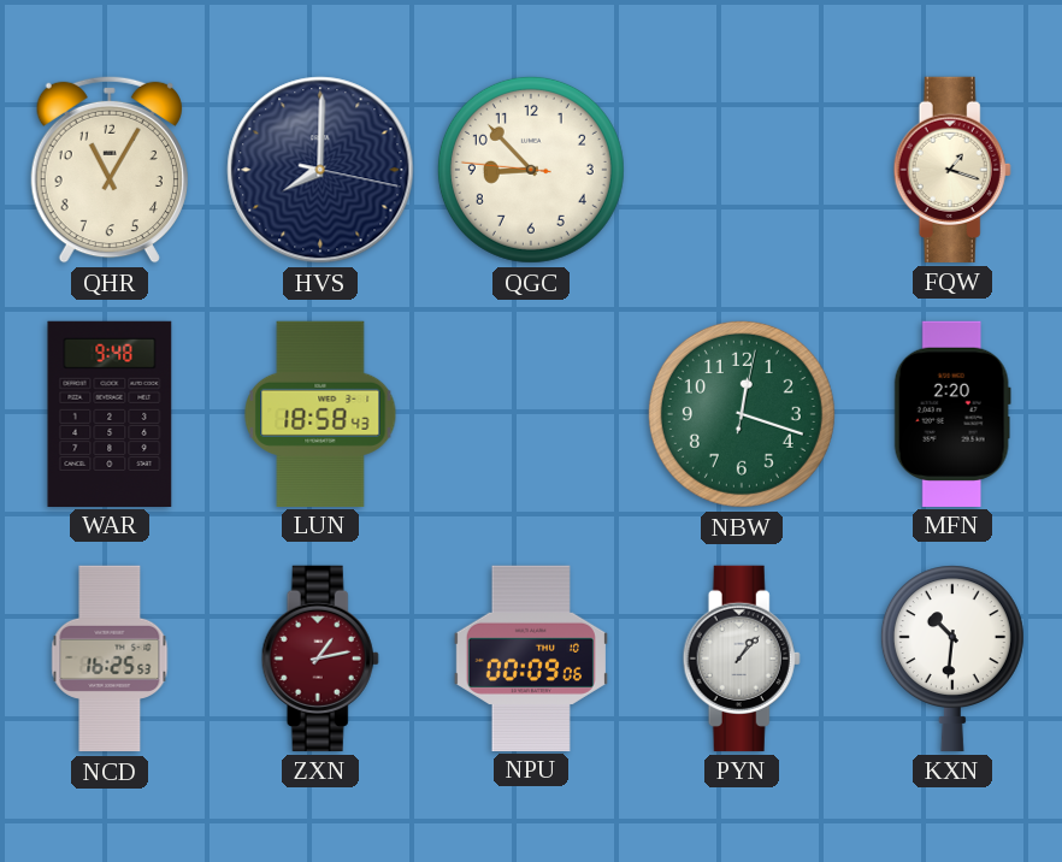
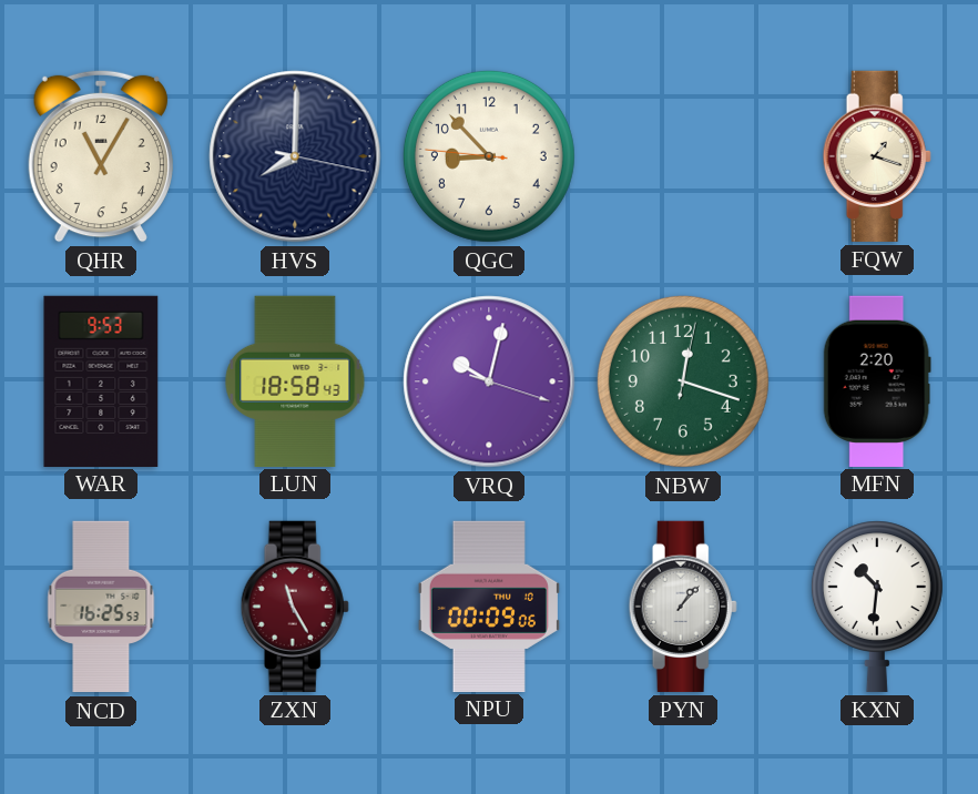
WAR: 9:48 -> 9:53 (101, 380)
VRQ: none -> 10:02 (489, 381)
ZXN: 1:13 -> 11:25 (295, 607)
